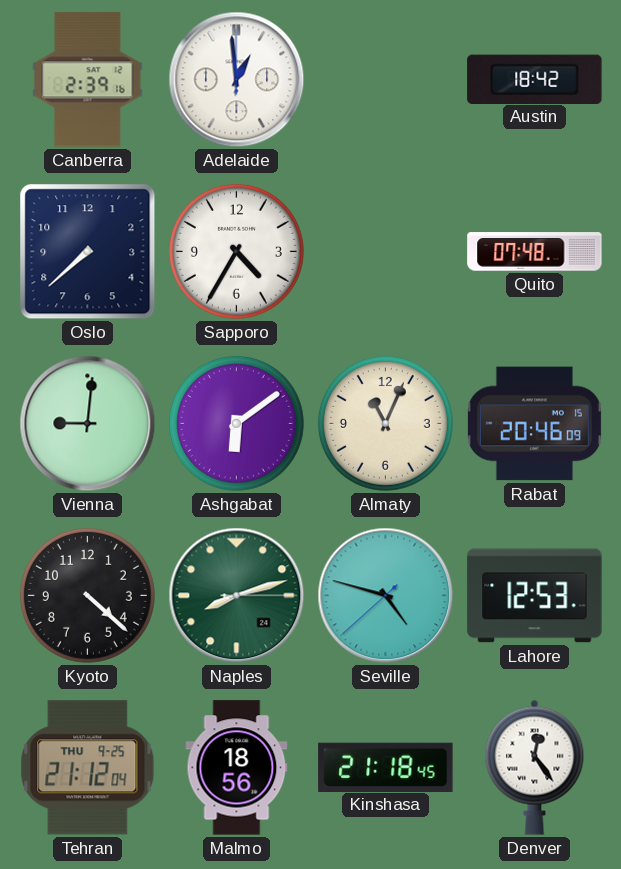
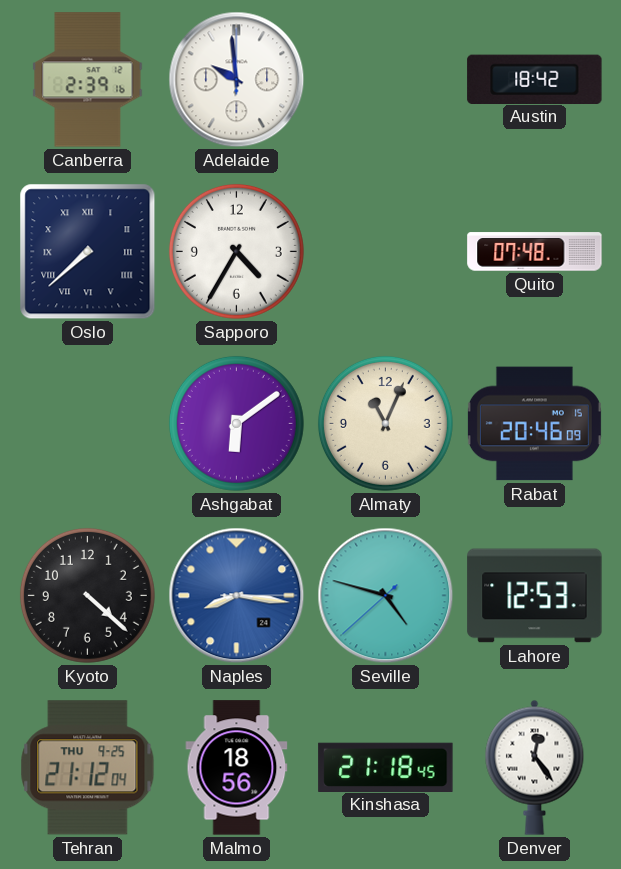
Adelaide: 12:59 -> 9:59 (237, 80)
Oslo numerals: Arabic -> Roman (88, 252)
Vienna: 9:01 -> none (88, 424)
Naples: 8:12 -> 8:16 (237, 596)
Naples dial: green -> blue (237, 596)
